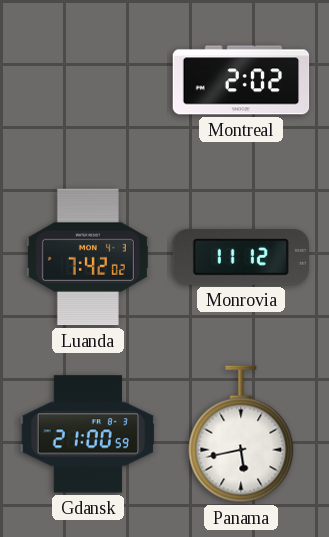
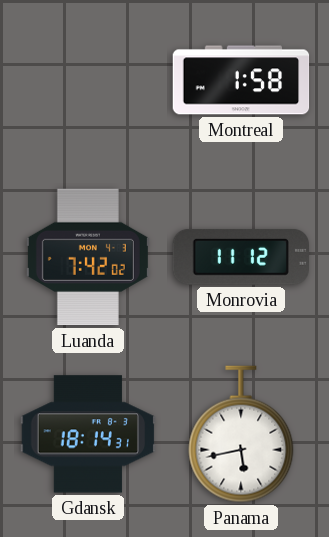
Montreal: 2:02 -> 1:58 (241, 80)
Gdansk: 21:00 -> 18:14 (88, 434)
